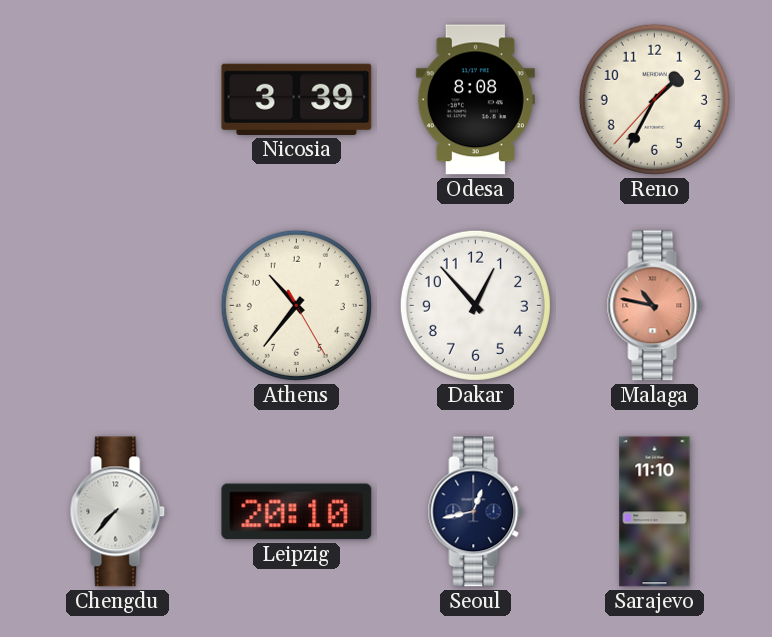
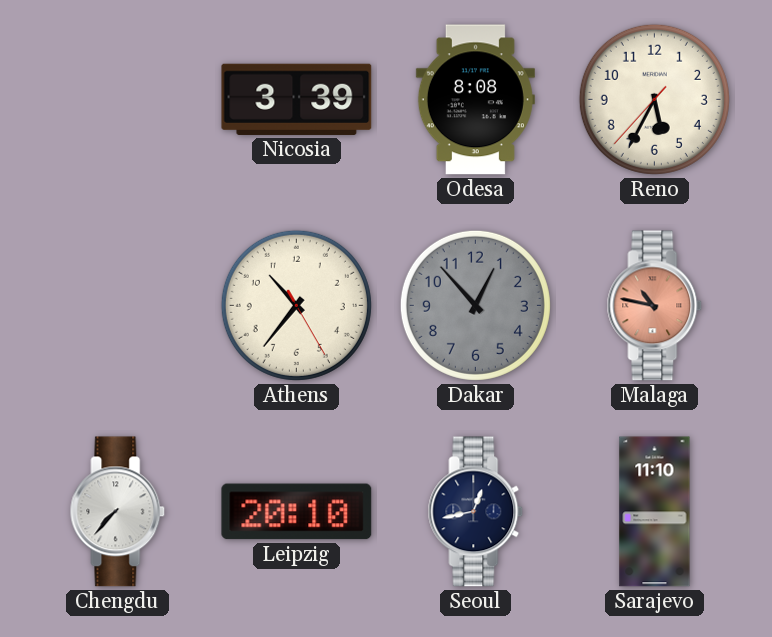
Reno: 1:34 -> 5:34 (654, 99)
Dakar dial: white -> grey (475, 305)
